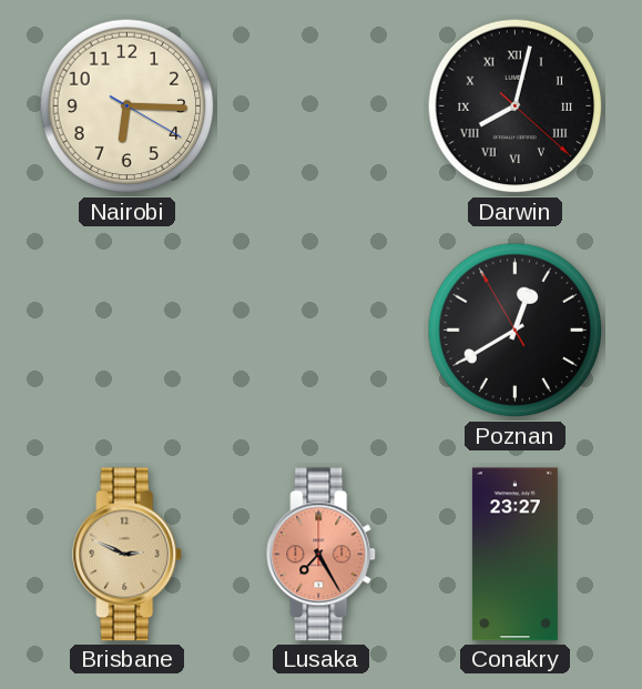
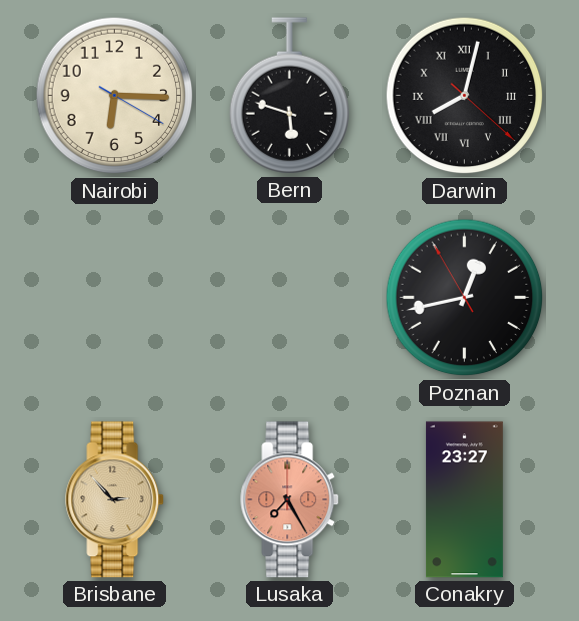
Bern: none -> 5:48 (290, 96)
Poznan: 12:39 -> 12:42 (465, 298)
Brisbane: 2:49 -> 2:53 (115, 500)
